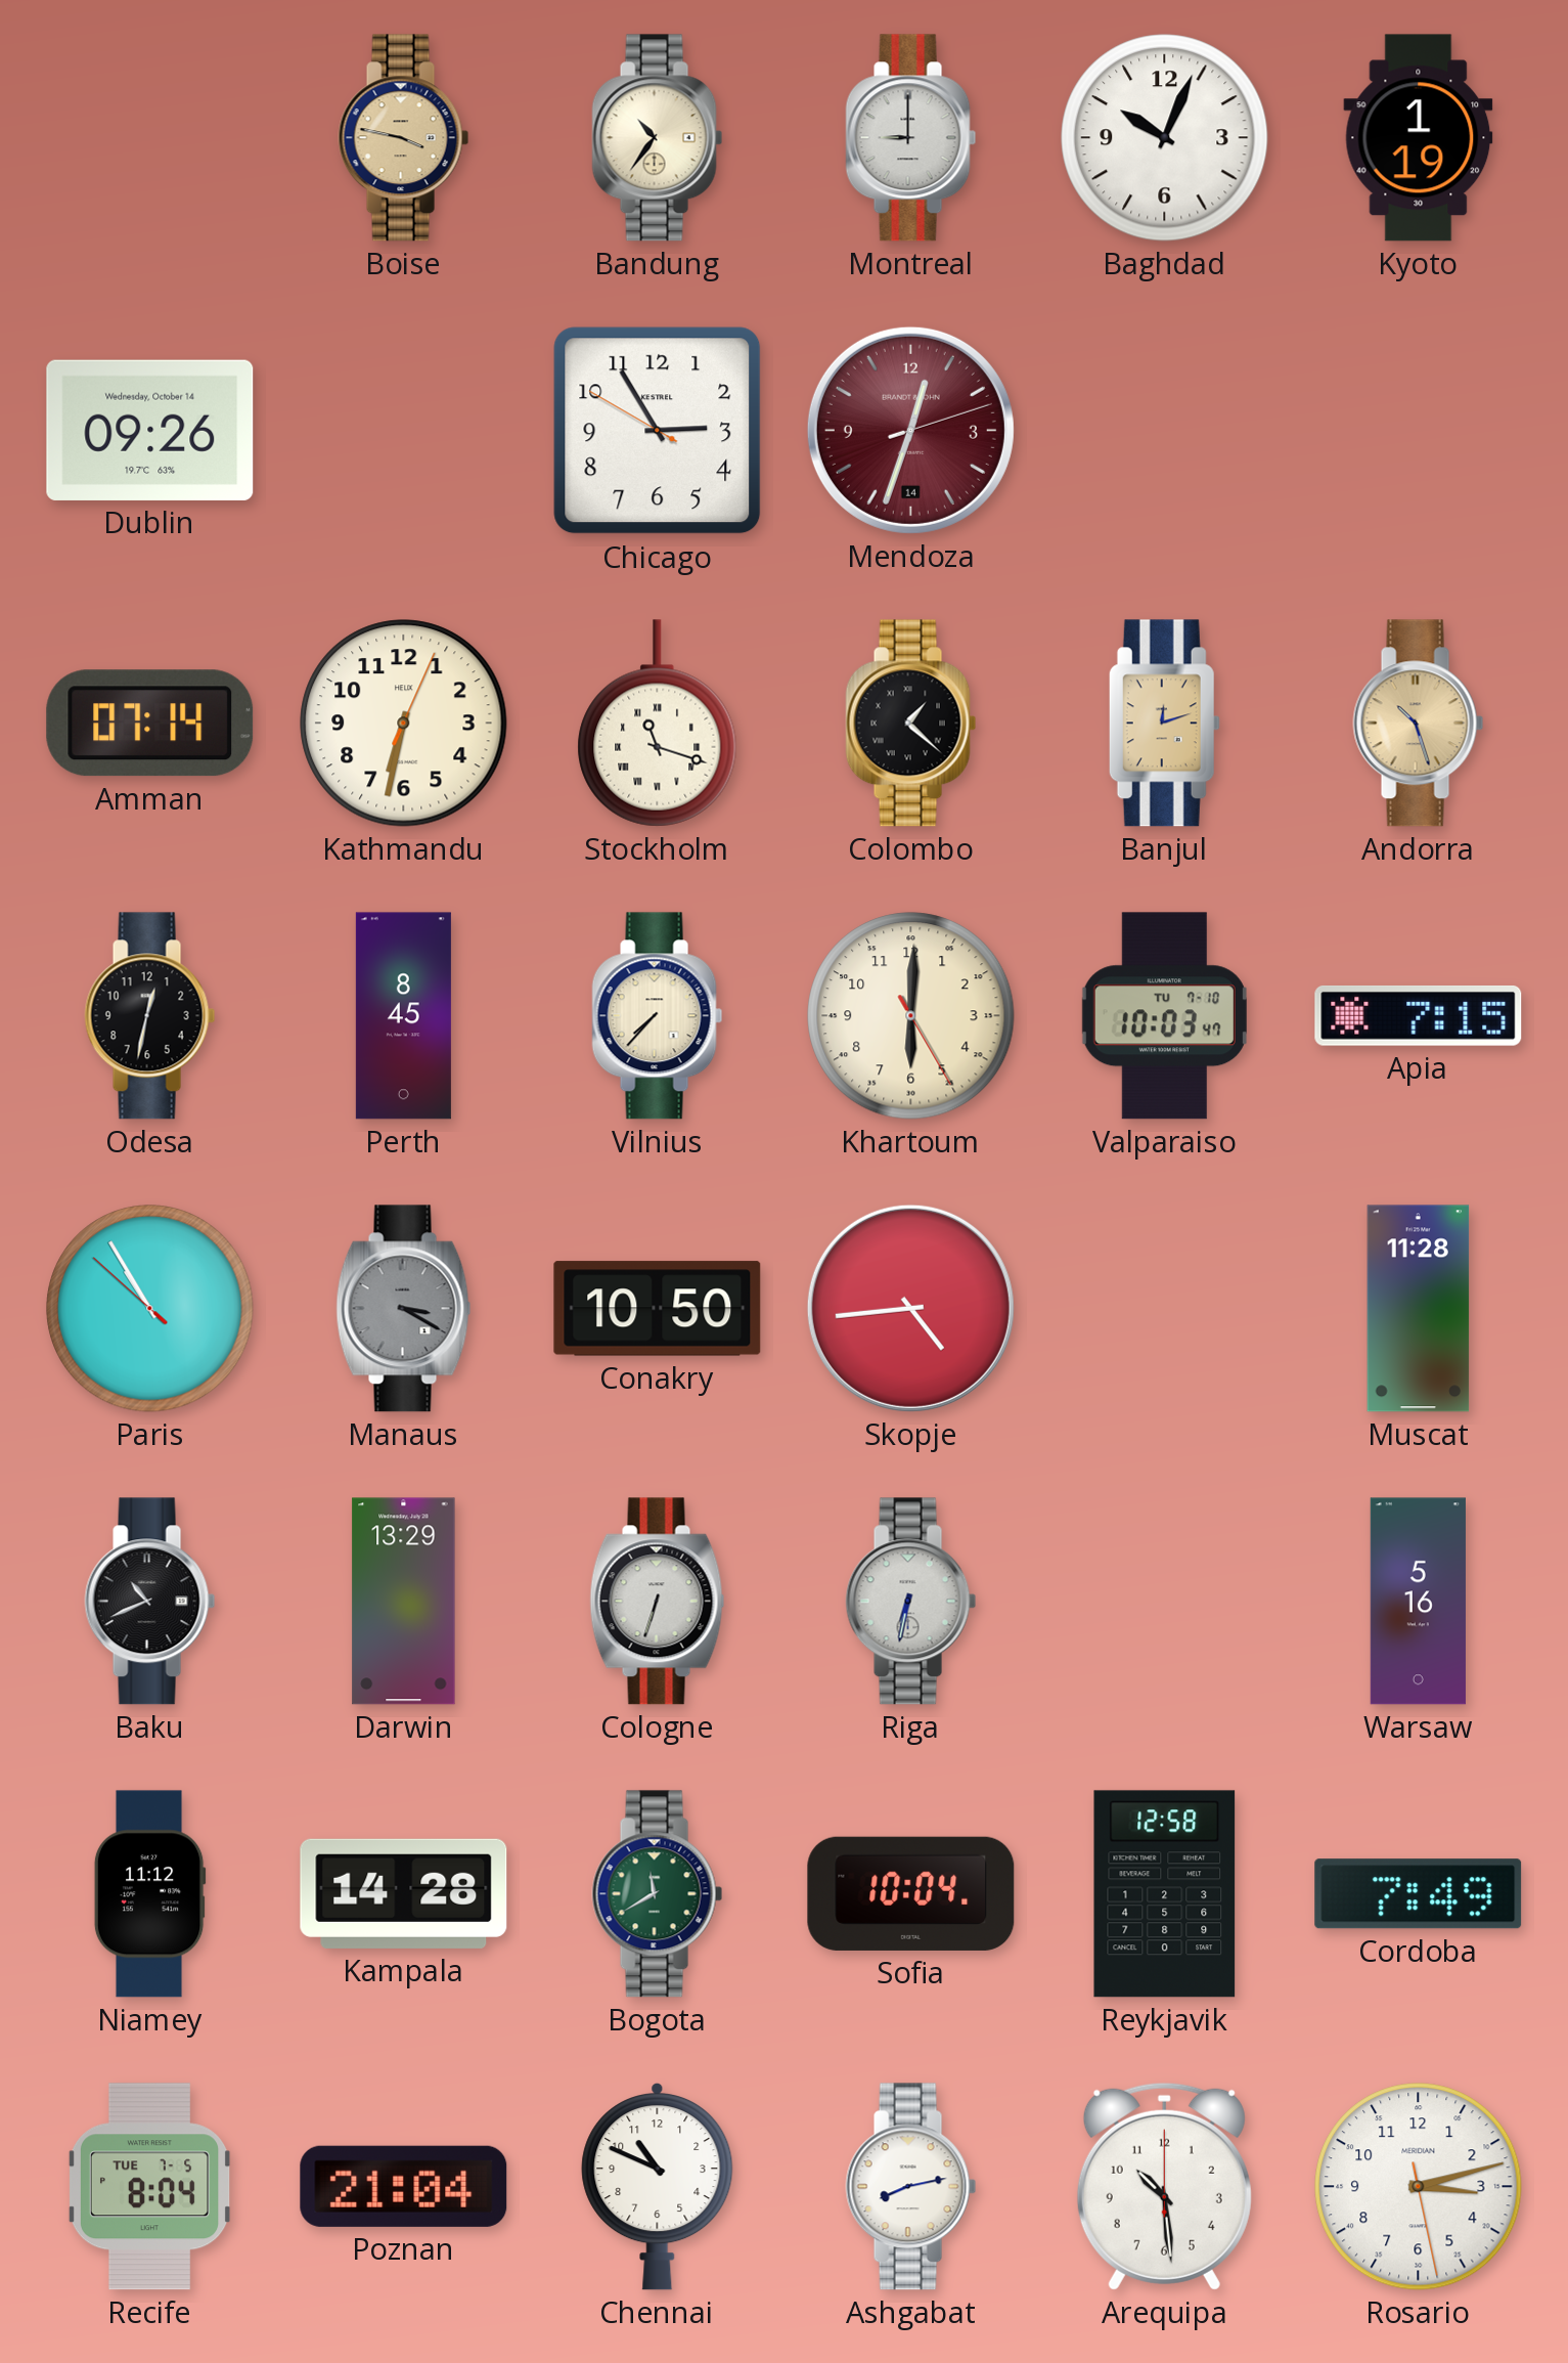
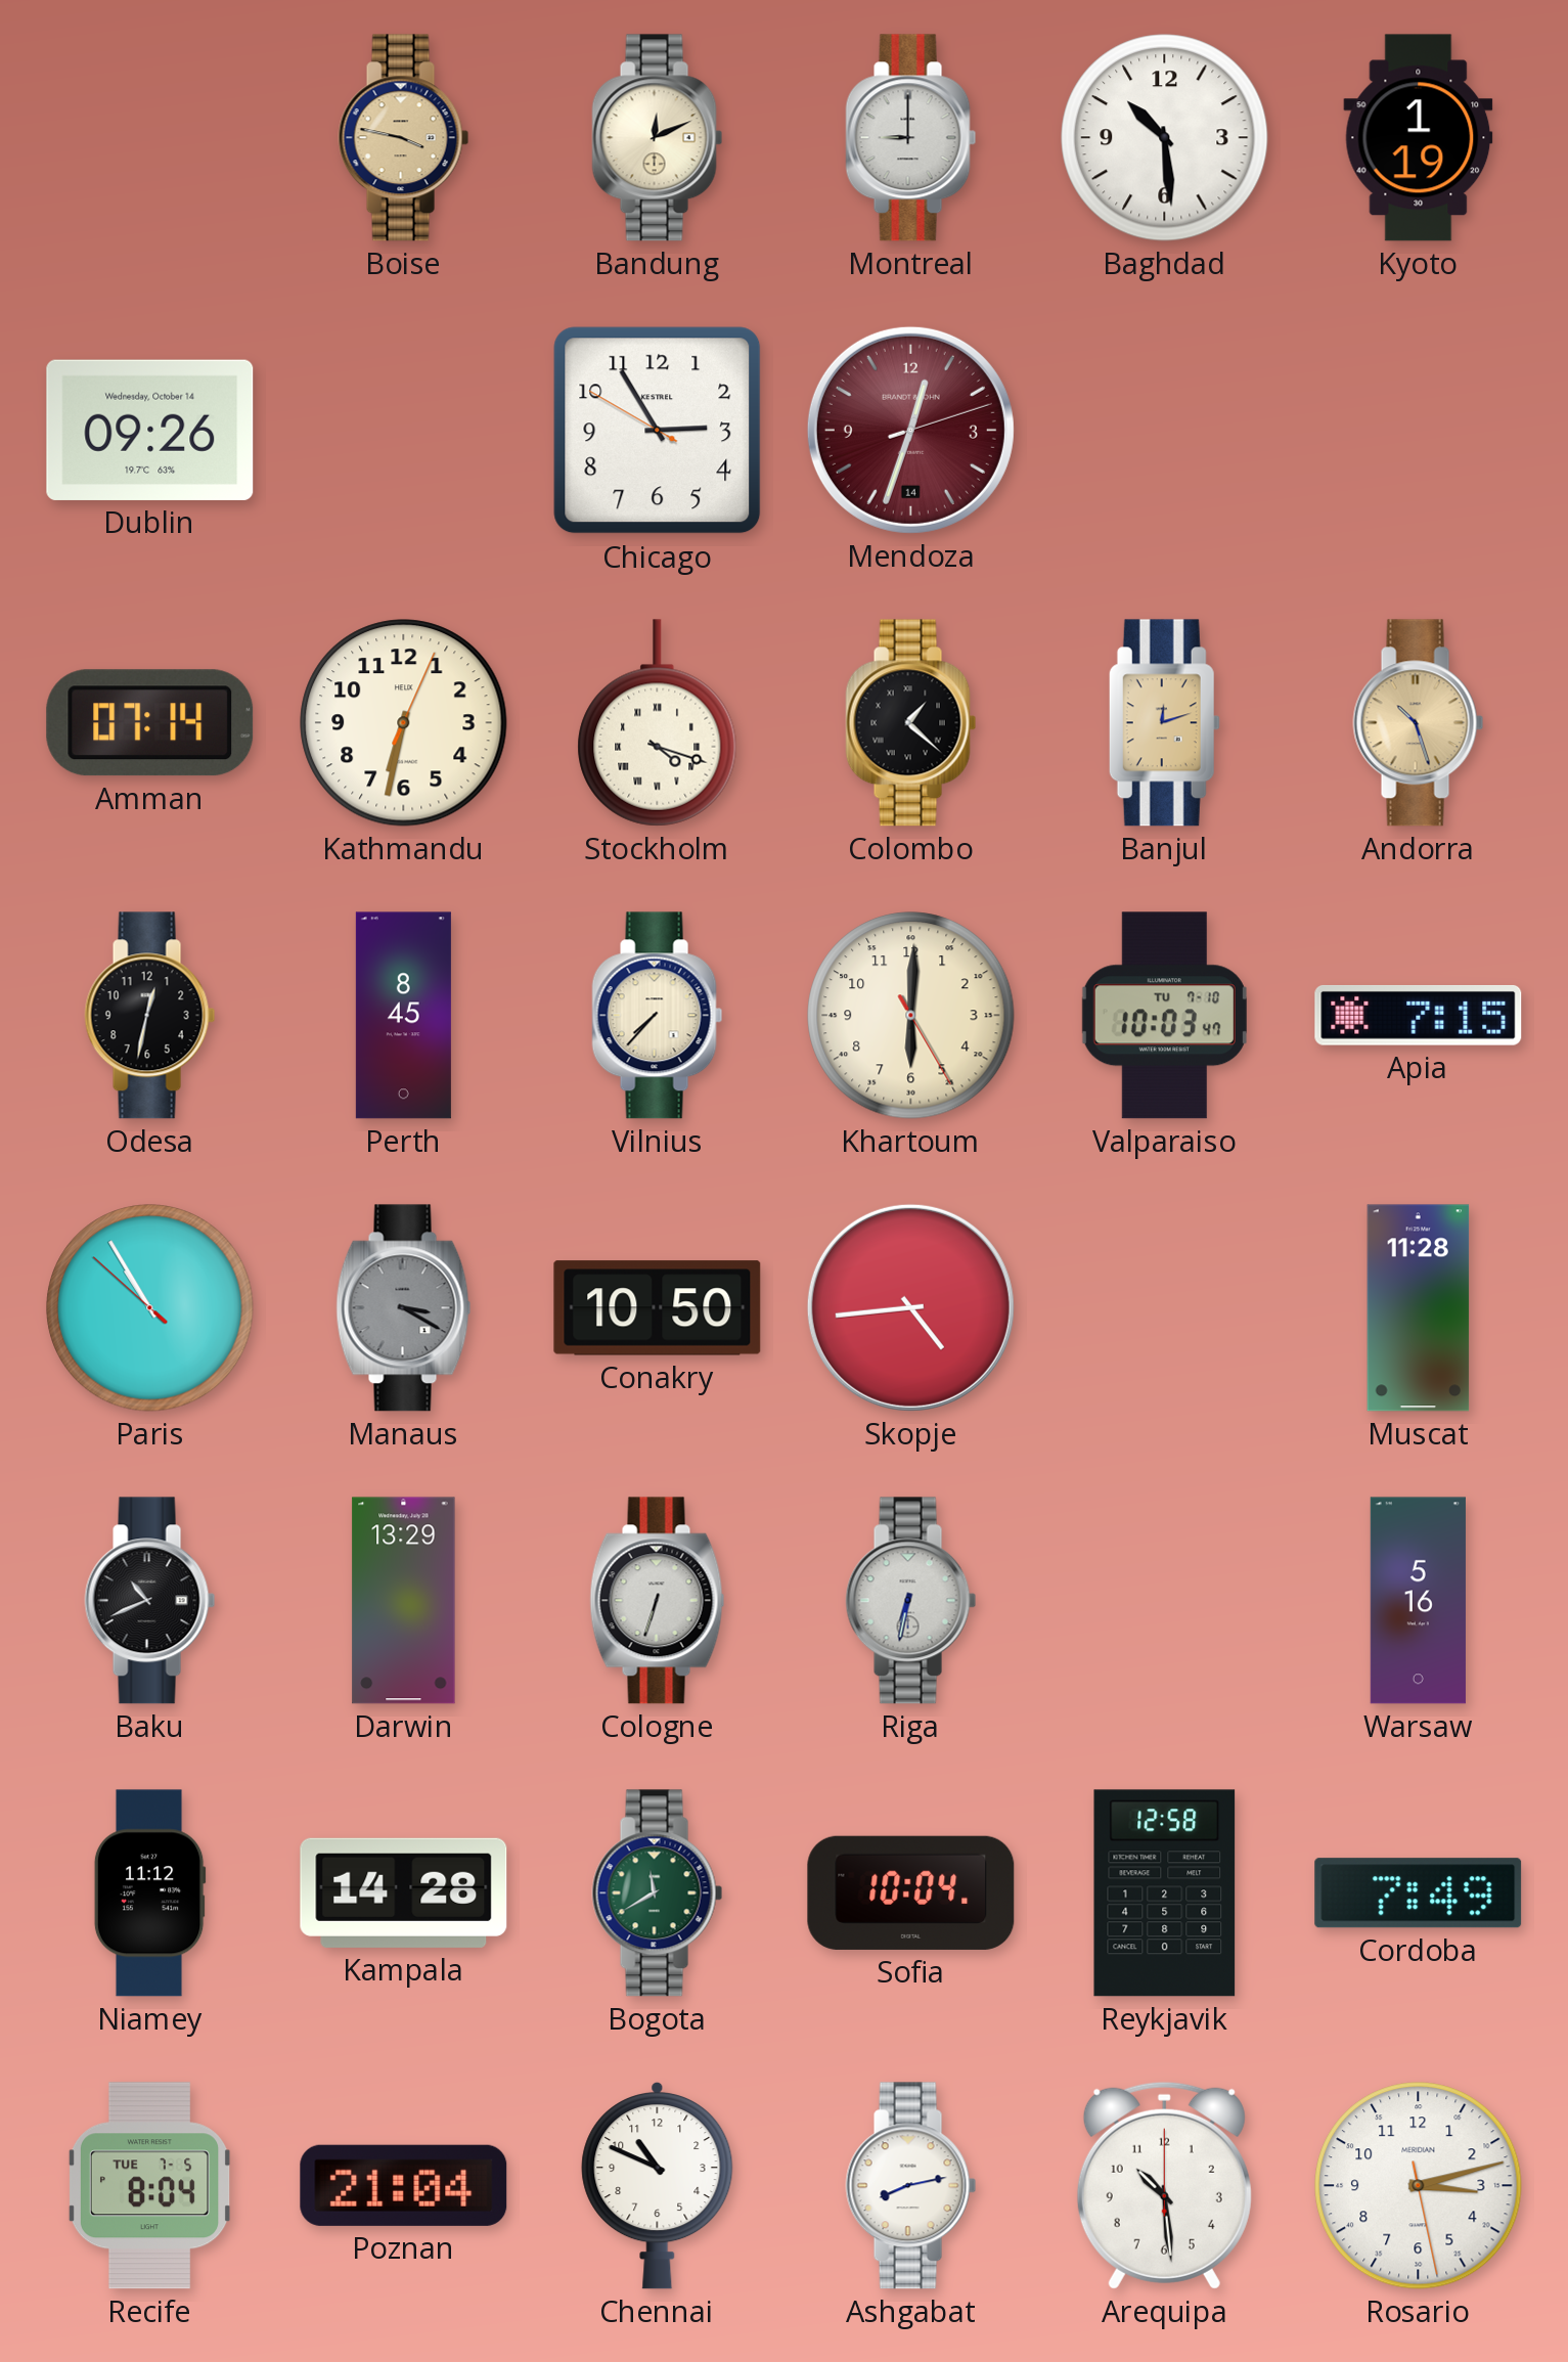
Bandung: 10:36 -> 12:11 (658, 138)
Baghdad: 10:04 -> 10:29 (1165, 138)
Stockholm: 11:18 -> 4:18 (658, 723)
